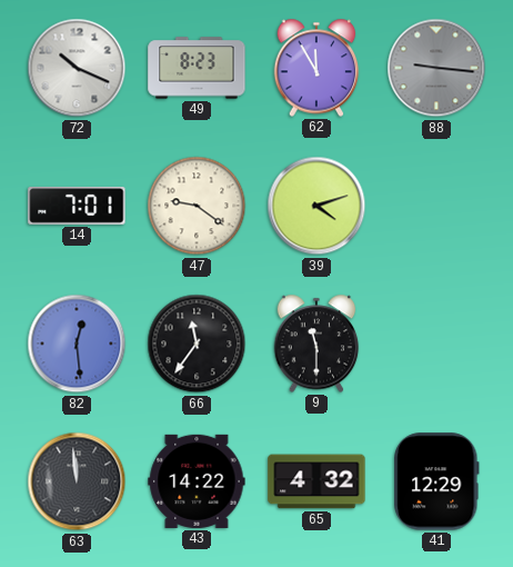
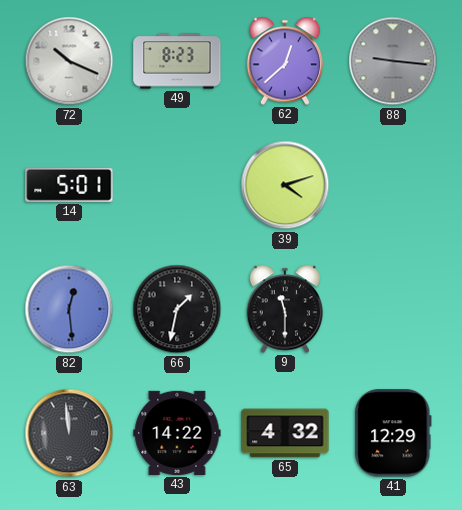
62: 11:55 -> 12:38 (285, 61)
14: 7:01 -> 5:01 (69, 185)
47: 9:21 -> none (197, 206)
66: 11:36 -> 1:32 (177, 309)
